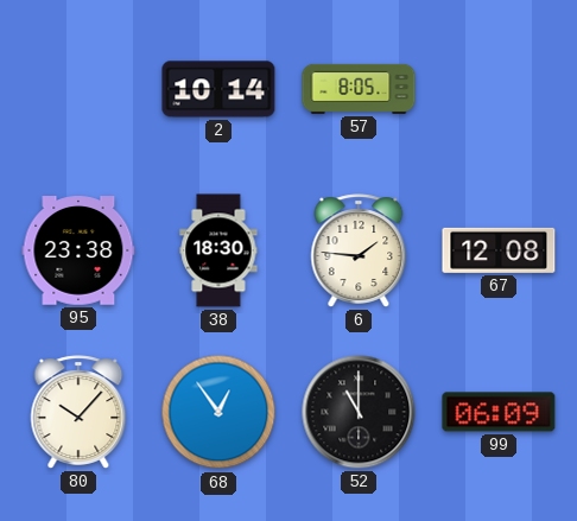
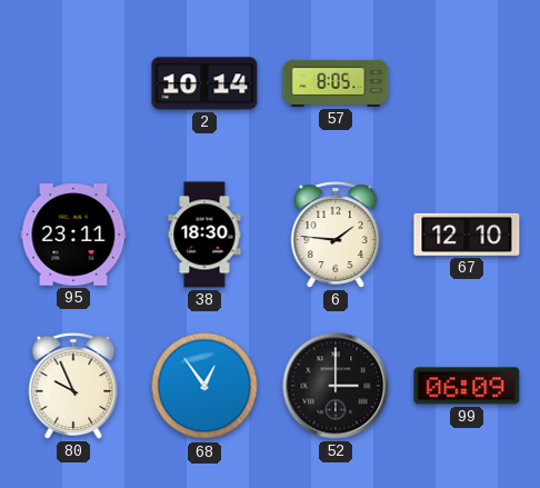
95: 23:38 -> 23:11 (73, 235)
67: 12:08 -> 12:10 (467, 235)
80: 10:07 -> 9:56 (73, 386)
52: 11:00 -> 3:00 (336, 386)
